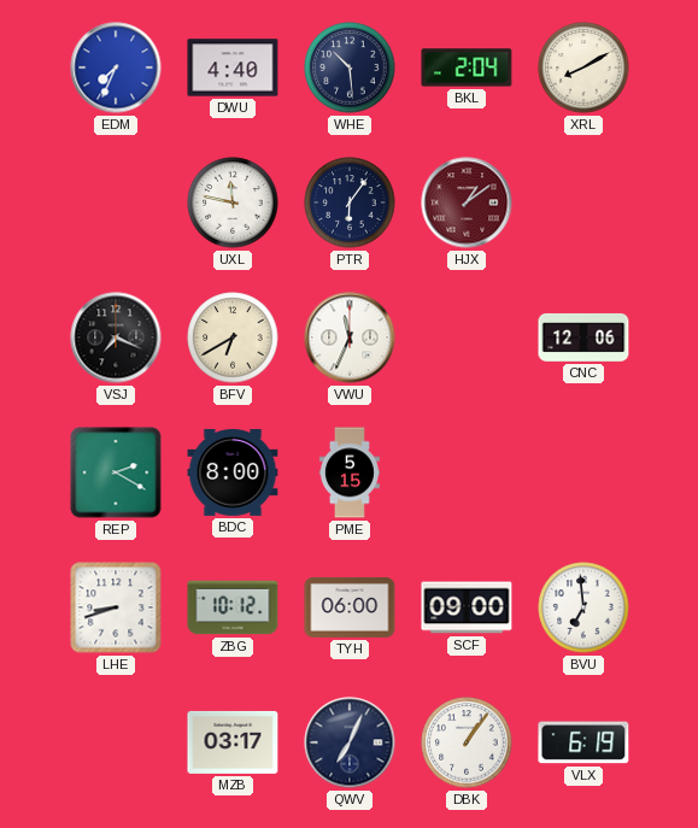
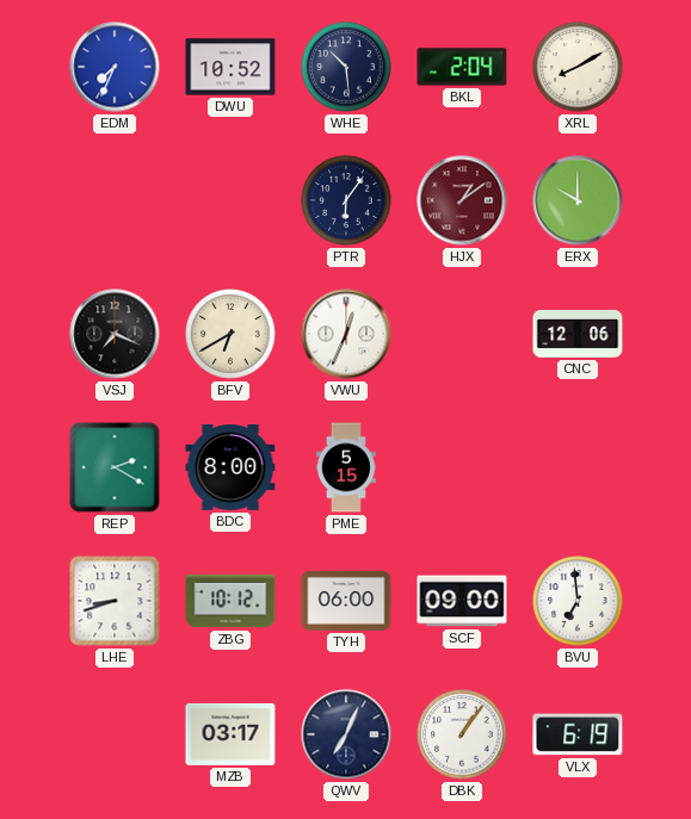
DWU: 4:40 -> 10:52 (230, 67)
UXL: 11:47 -> none (233, 202)
ERX: none -> 10:00 (578, 200)
VWU: 11:34 -> 12:34 (346, 334)
